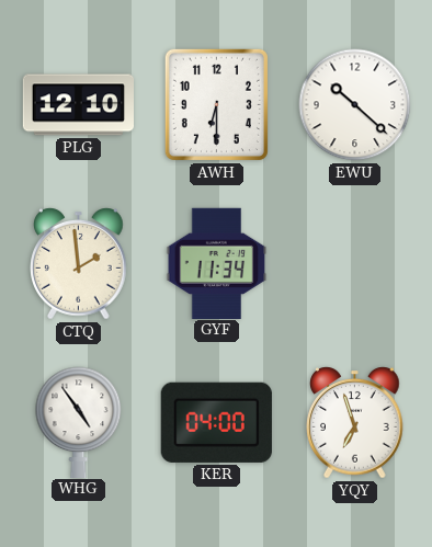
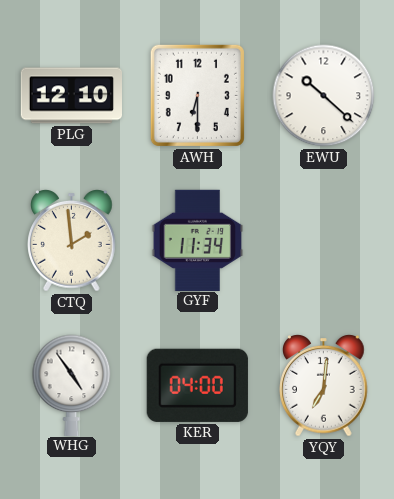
YQY: 6:57 -> 7:01 (324, 386)
